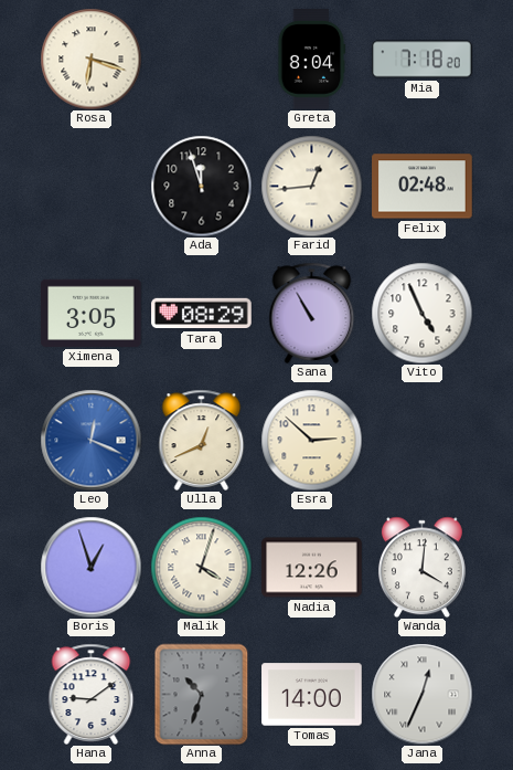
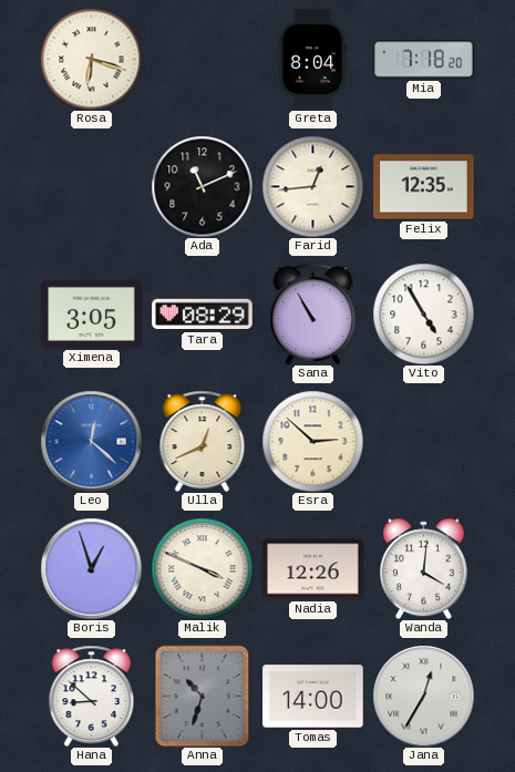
Ada: 11:57 -> 11:11 (202, 186)
Felix: 02:48 -> 12:35 (424, 187)
Vito: 4:56 -> 4:55 (423, 313)
Leo: 12:19 -> 12:22 (91, 441)
Malik: 4:03 -> 3:49 (202, 568)
Hana: 9:09 -> 8:52 (92, 696)
Jana: 12:34 -> 12:35 (423, 696)
